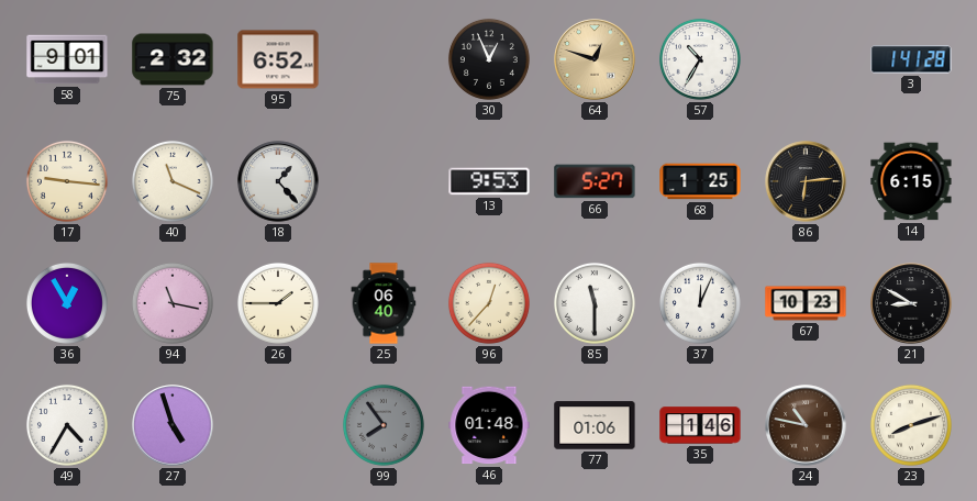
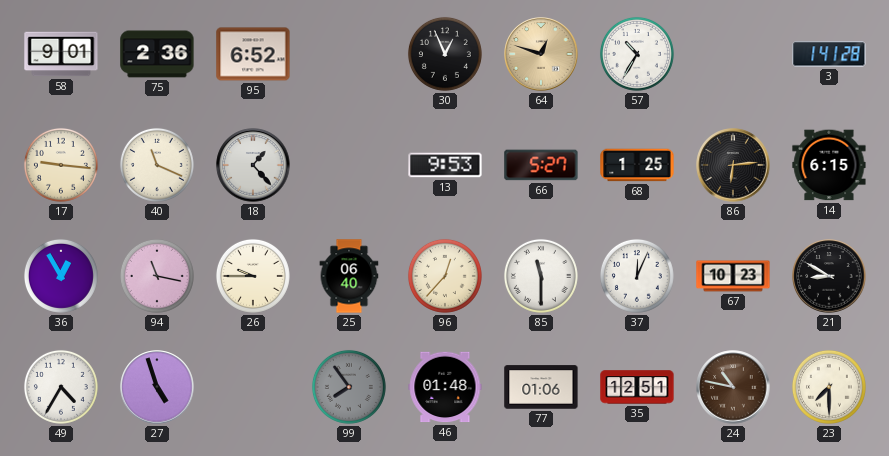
75: 2:32 -> 2:36 (157, 54)
26: 1:45 -> 9:45 (253, 276)
35: 1:46 -> 12:51 (637, 387)
23: 8:12 -> 7:30 (829, 387)
